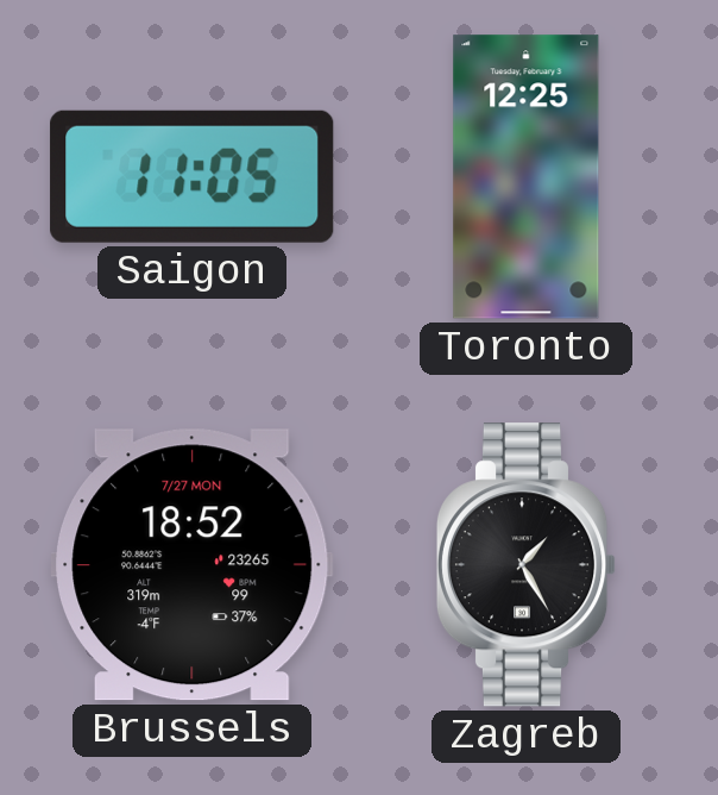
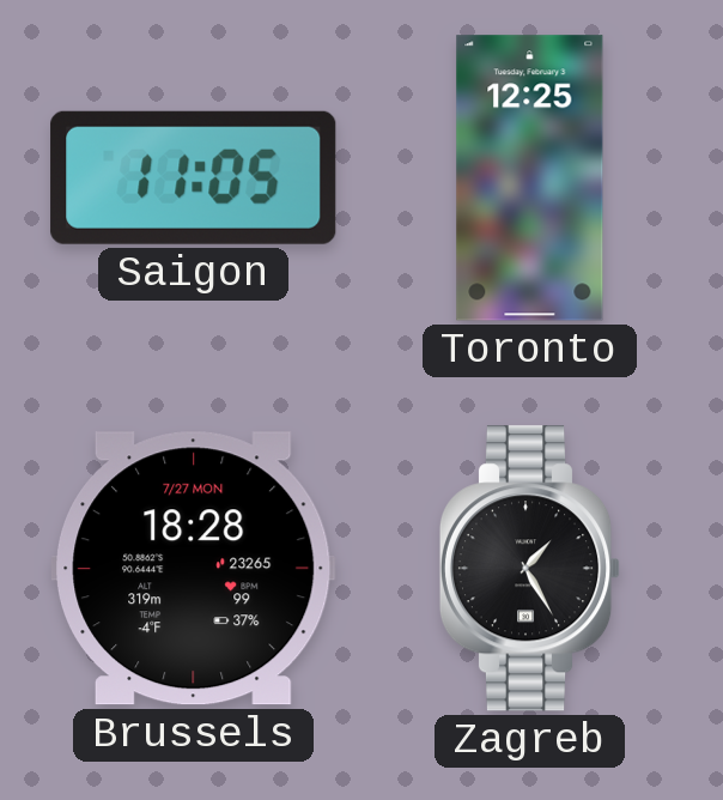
Brussels: 18:52 -> 18:28 (194, 569)
